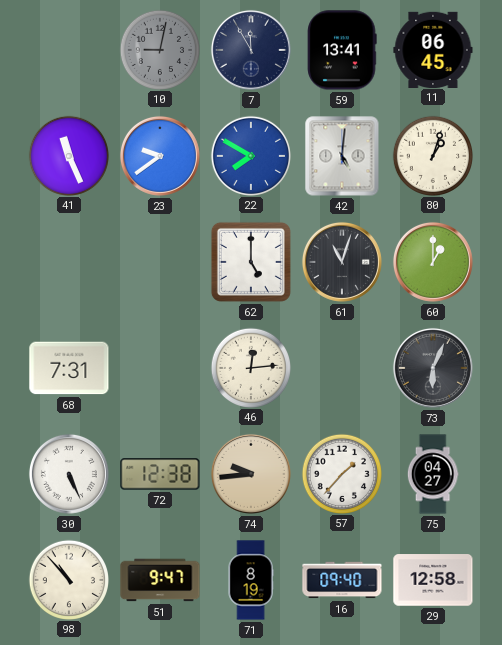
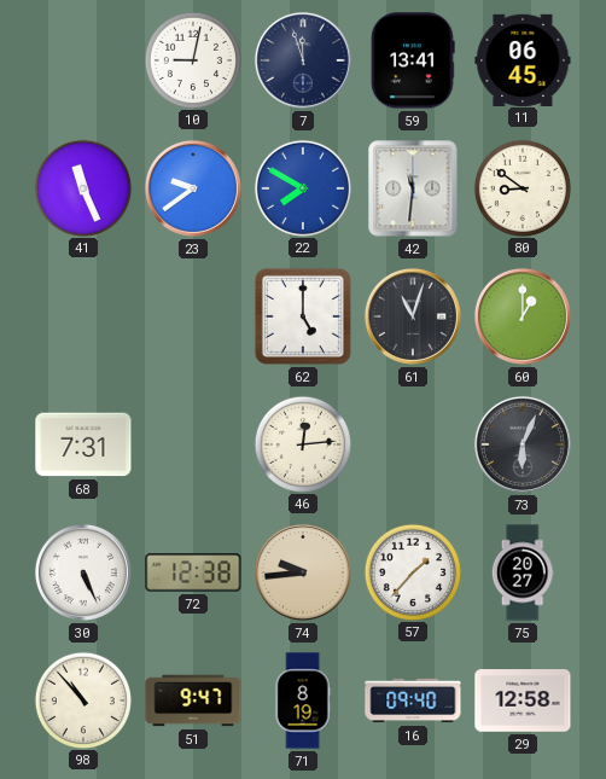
10 dial: grey -> white (192, 59)
7: 11:55 -> 11:57 (303, 60)
42: 5:01 -> 11:31 (413, 188)
80: 1:03 -> 8:51 (521, 187)
75: 04:27 -> 20:27 (523, 572)
